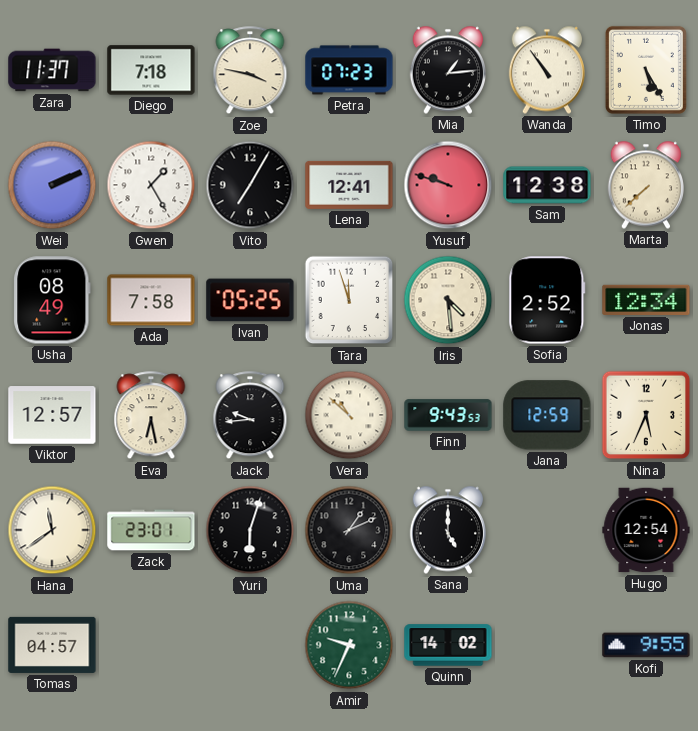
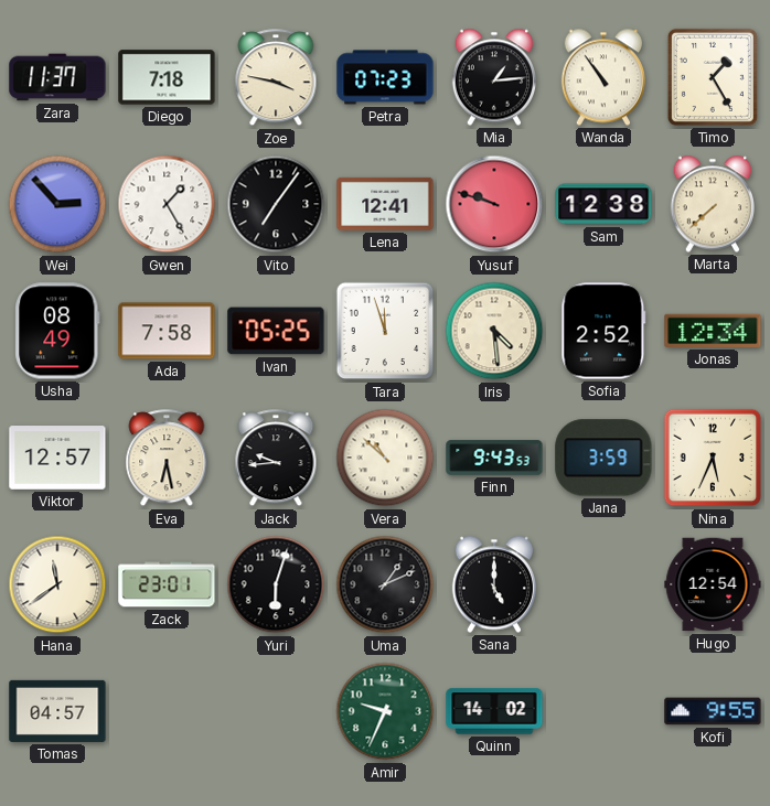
Timo: 5:25 -> 1:25 (713, 77)
Wei: 2:11 -> 2:53 (57, 204)
Vito: 7:05 -> 7:06 (276, 204)
Jana: 12:59 -> 3:59 (603, 458)
